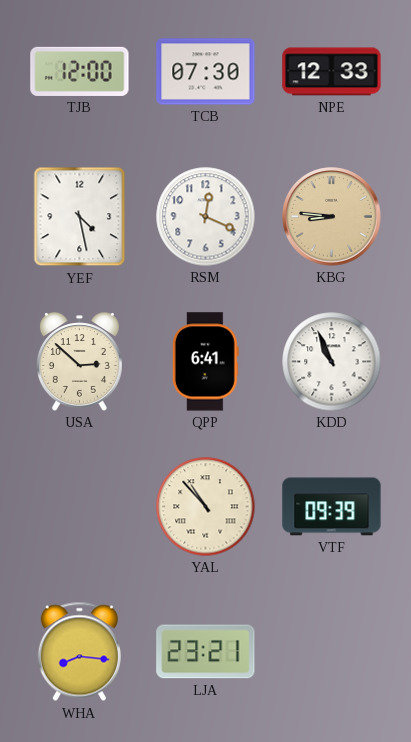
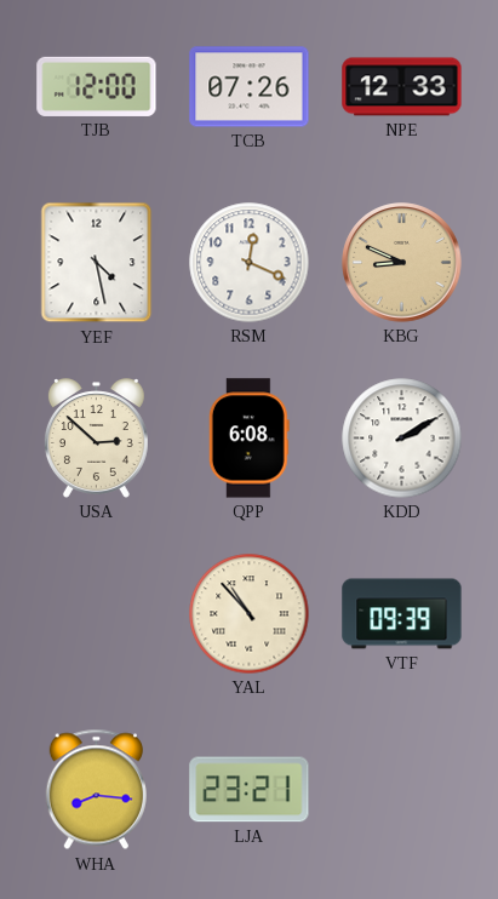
TCB: 07:30 -> 07:26 (250, 87)
KBG: 8:46 -> 8:49 (402, 263)
QPP: 6:41 -> 6:08 (248, 439)
KDD: 10:56 -> 2:10 (402, 439)
